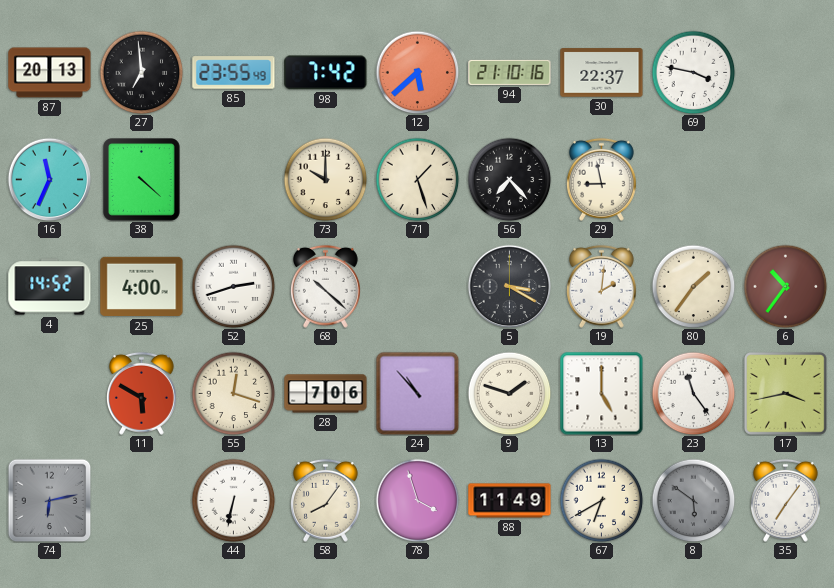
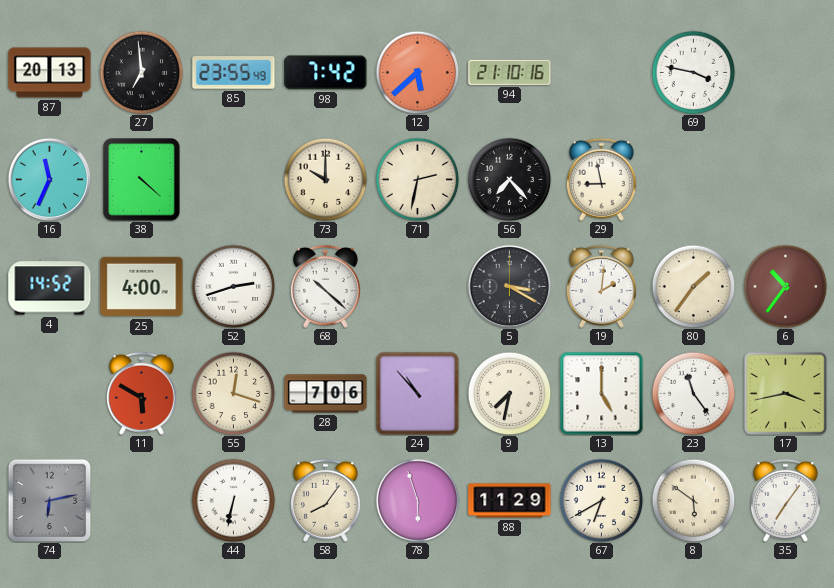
30: 22:37 -> none (602, 73)
71: 1:27 -> 2:32 (417, 179)
9: 1:48 -> 7:32 (509, 393)
78: 3:57 -> 5:57 (417, 500)
88: 11:49 -> 11:29 (510, 501)
8 dial: grey -> cream (693, 500)
